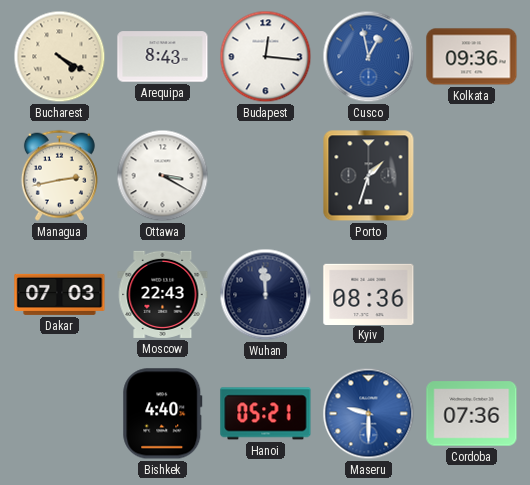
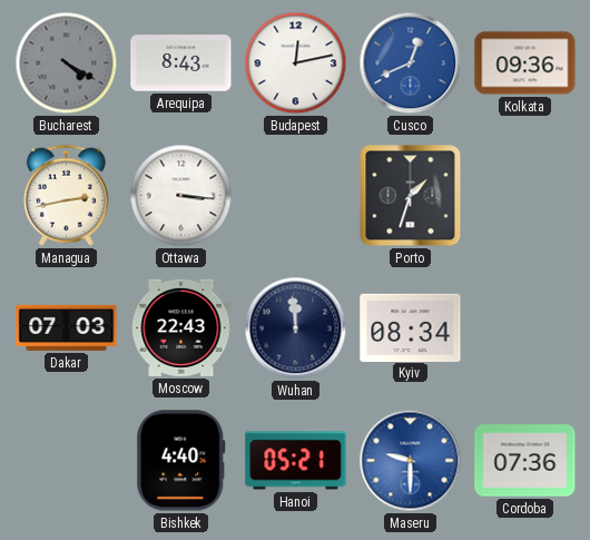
Bucharest dial: cream -> grey (67, 63)
Budapest: 12:16 -> 12:13 (296, 63)
Cusco: 12:58 -> 12:41 (411, 63)
Ottawa: 3:20 -> 3:16 (181, 196)
Kyiv: 08:36 -> 08:34 (411, 327)
